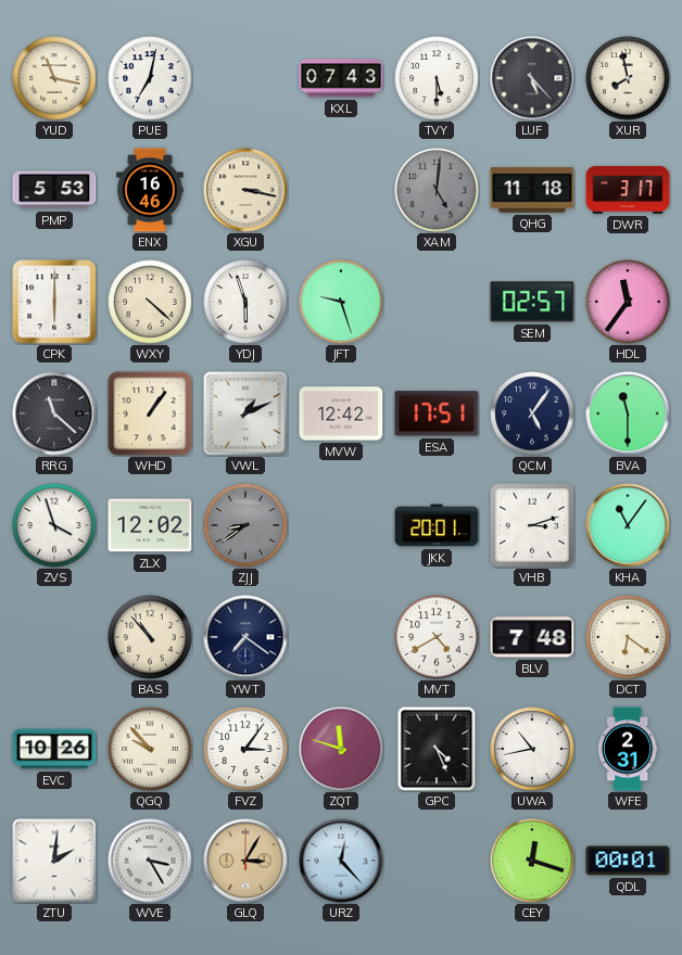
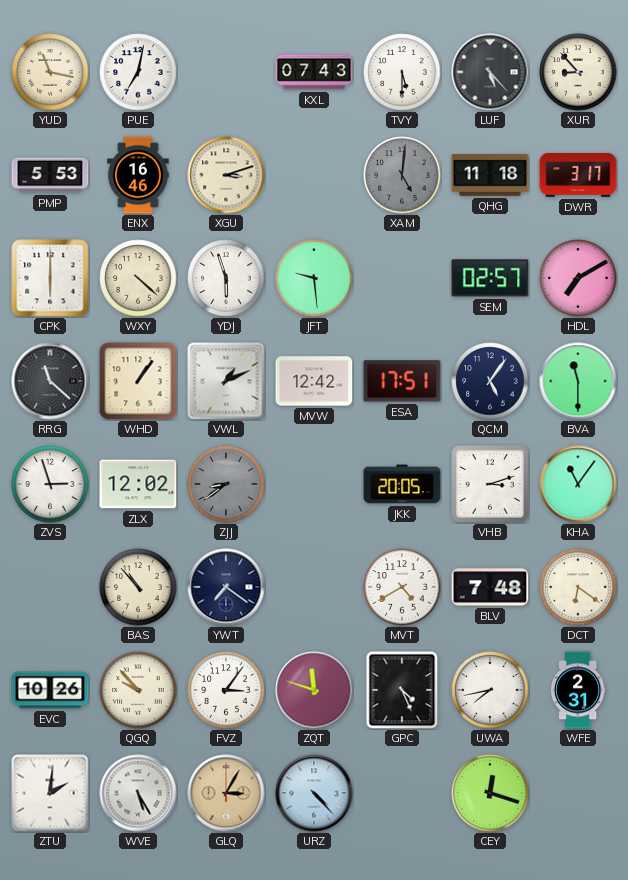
XUR: 7:58 -> 8:53 (578, 72)
XGU: 3:17 -> 3:12 (226, 175)
JFT: 9:27 -> 9:29 (314, 278)
HDL: 11:36 -> 7:10 (578, 278)
ZVS: 3:57 -> 2:57 (50, 484)
JKK: 20:01 -> 20:05 (402, 484)
UWA: 10:43 -> 7:43 (490, 690)
WVE: 3:25 -> 5:25 (138, 793)
URZ: 12:23 -> 4:23 (314, 793)
QDL: 00:01 -> none (628, 861)
